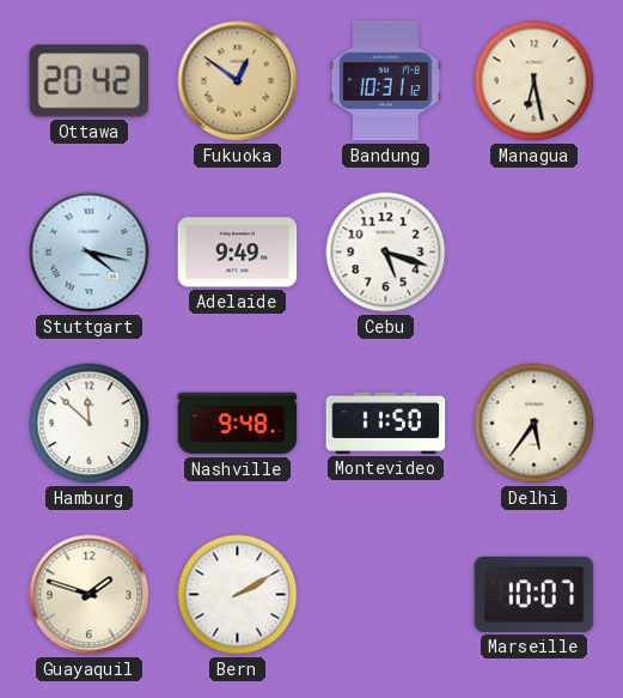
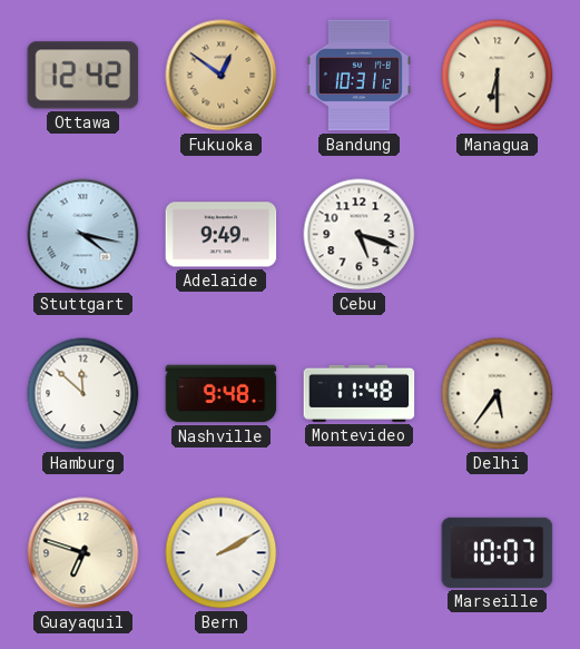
Ottawa: 20:42 -> 12:42 (83, 76)
Managua: 6:28 -> 6:30 (498, 76)
Montevideo: 11:50 -> 11:48 (360, 393)
Guayaquil: 1:48 -> 6:48 (83, 553)
